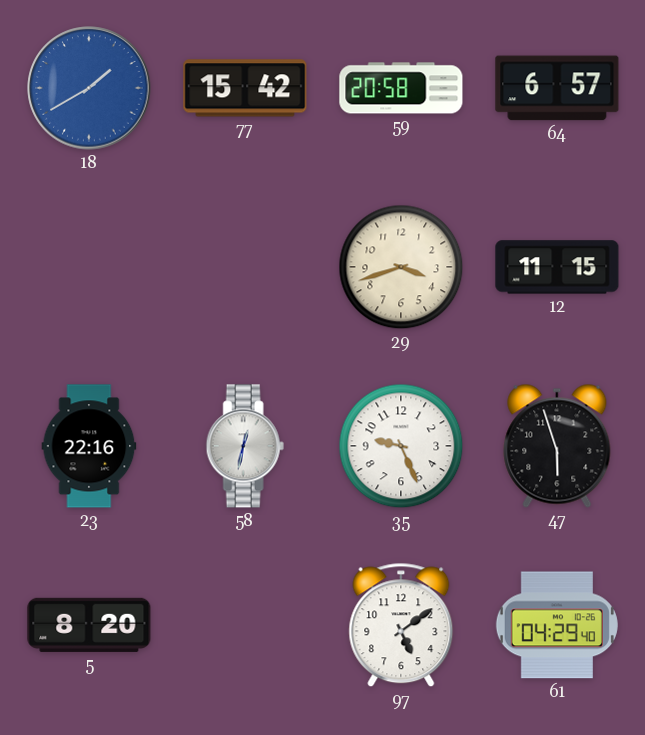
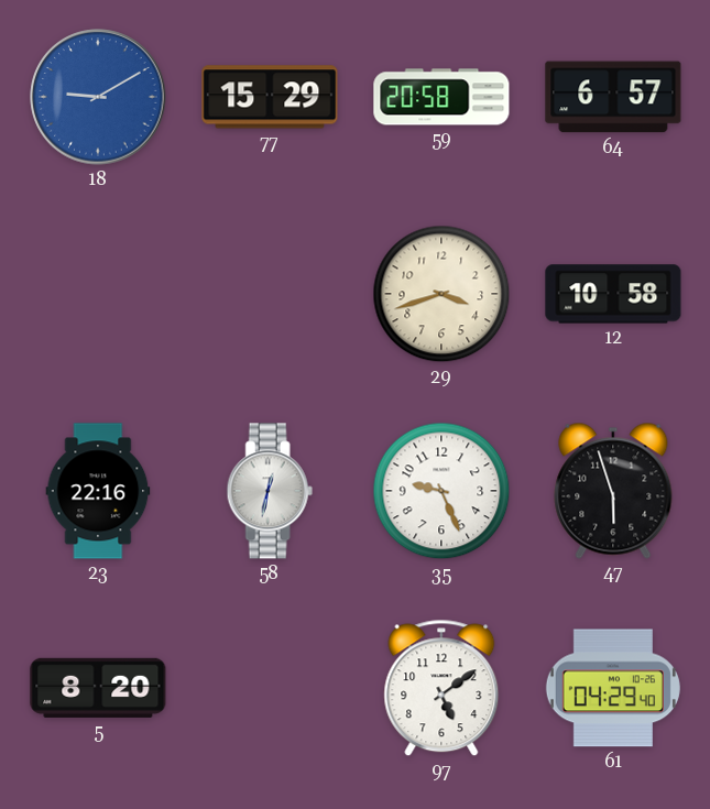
18: 1:40 -> 9:10 (98, 97)
77: 15:42 -> 15:29 (270, 97)
12: 11:15 -> 10:58 (613, 294)
